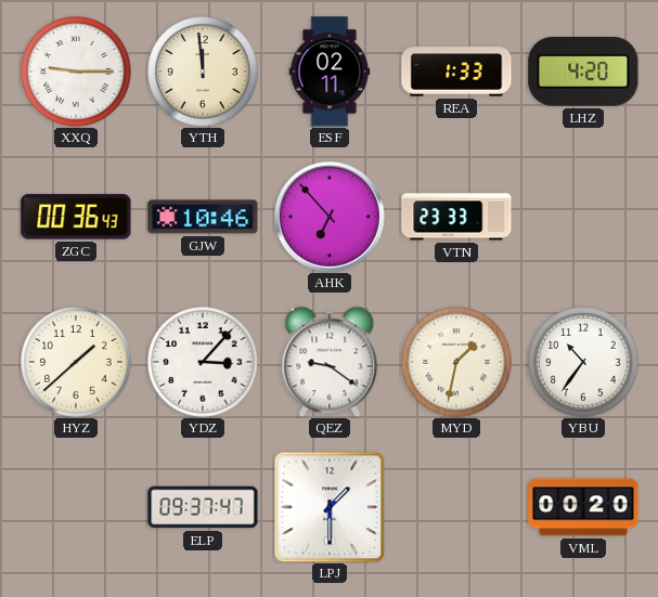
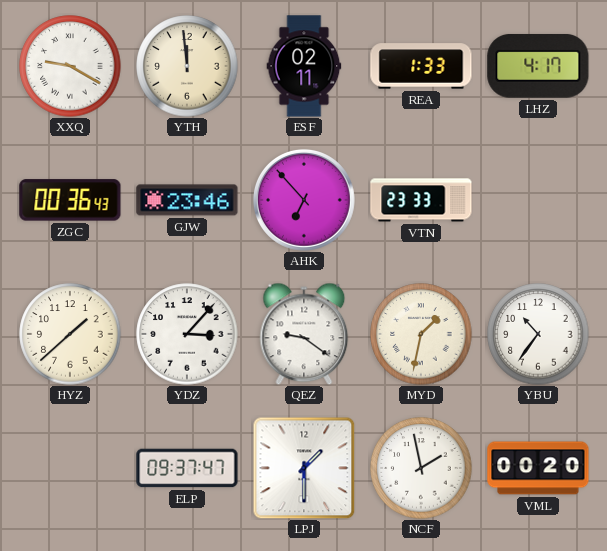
XXQ: 9:15 -> 9:20 (70, 66)
LHZ: 4:20 -> 4:17 (538, 66)
GJW: 10:46 -> 23:46 (187, 200)
NCF: none -> 1:58 (421, 468)
